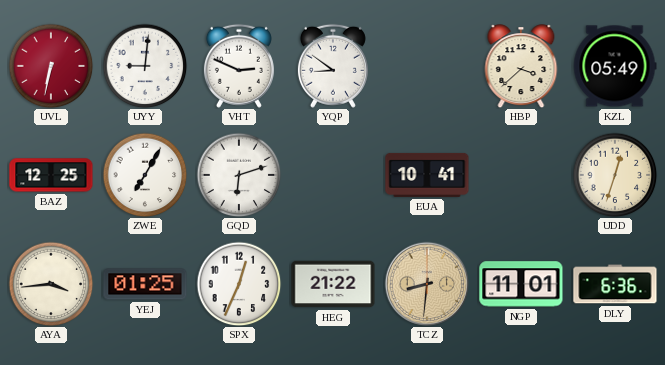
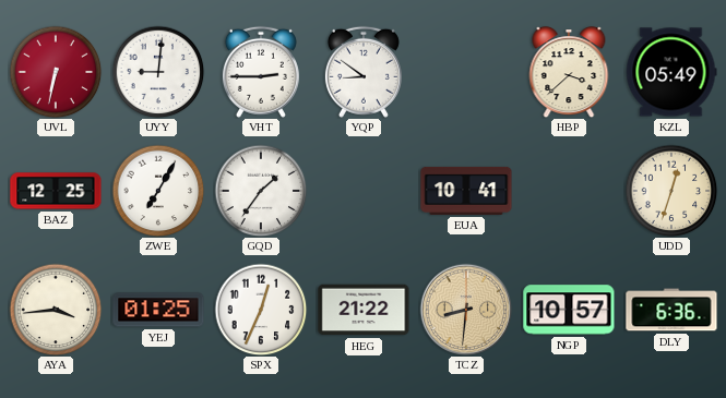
VHT: 2:49 -> 2:45 (261, 72)
GQD: 6:12 -> 1:36 (261, 191)
NGP: 11:01 -> 10:57 (569, 310)
